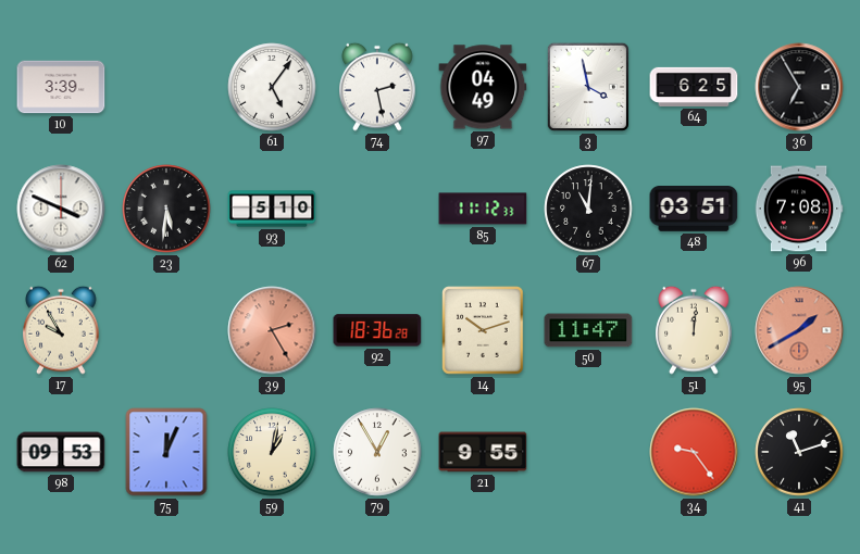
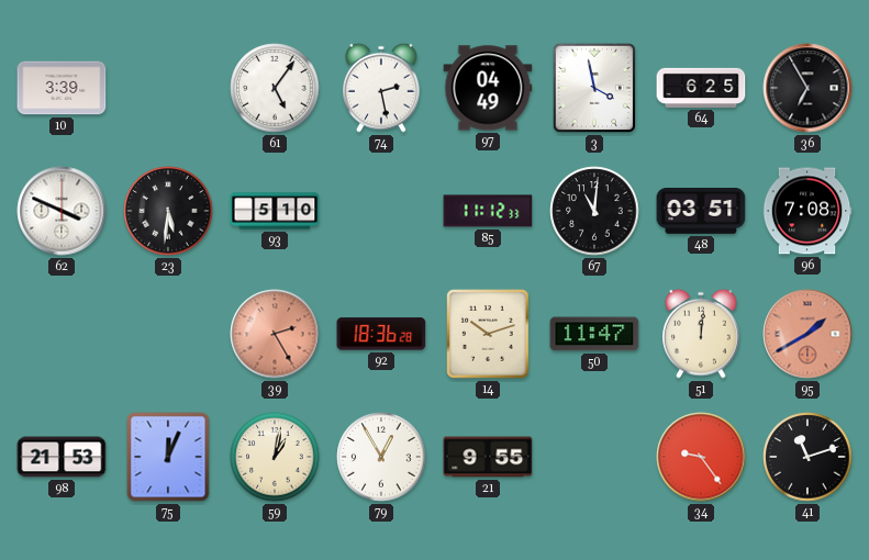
17: 9:55 -> none (61, 330)
98: 09:53 -> 21:53 (62, 457)
